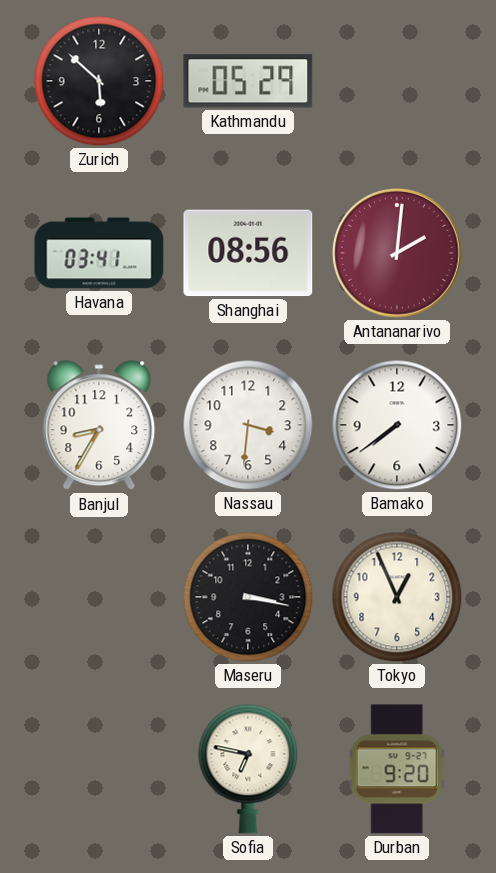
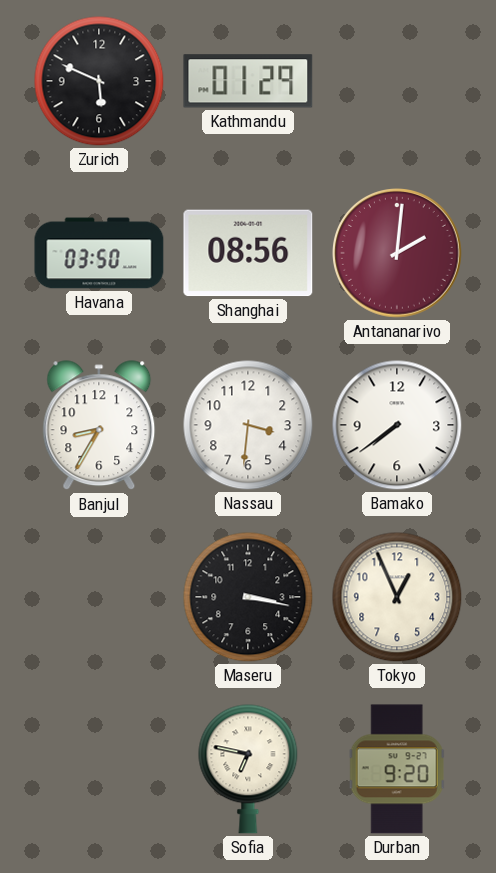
Zurich: 5:52 -> 5:49 (99, 81)
Kathmandu: 05:29 -> 01:29 (248, 81)
Havana: 03:41 -> 03:50 (99, 253)
